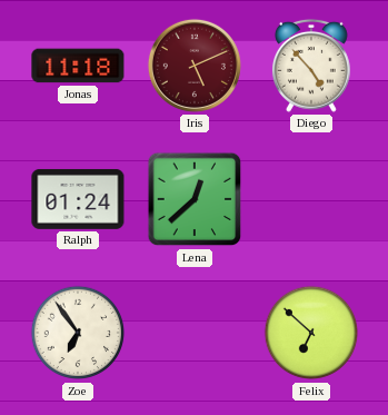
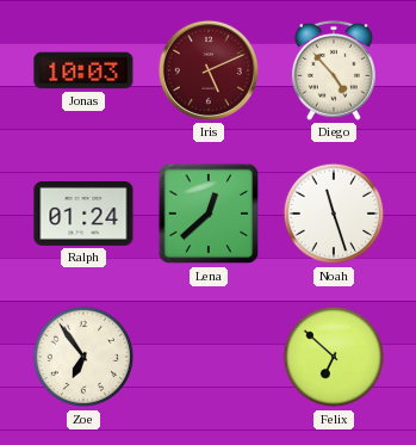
Jonas: 11:18 -> 10:03 (83, 70)
Noah: none -> 11:27 (334, 214)
